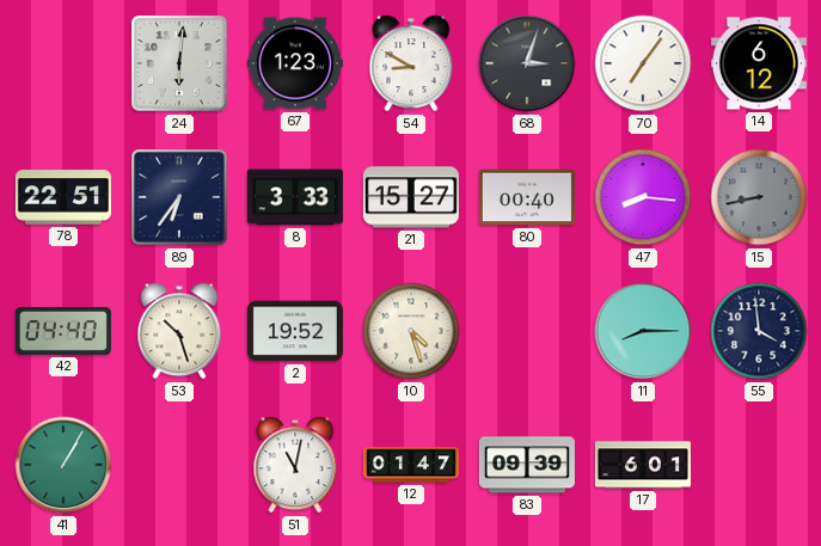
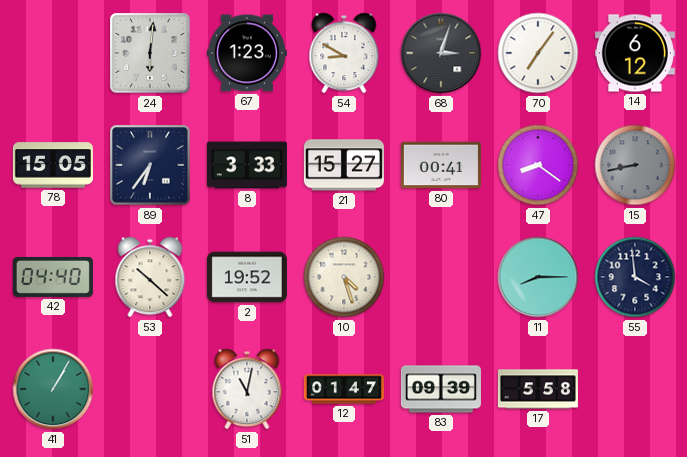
78: 22:51 -> 15:05 (53, 165)
80: 00:40 -> 00:41 (441, 165)
47: 8:16 -> 8:21 (538, 165)
53: 10:27 -> 10:22 (150, 277)
17: 6:01 -> 5:58 (538, 389)
